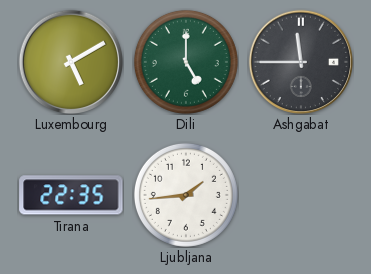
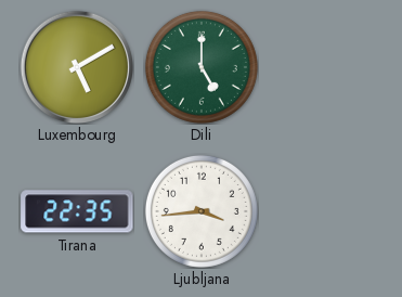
Ashgabat: 11:45 -> none (300, 61)
Ljubljana: 1:44 -> 3:44 (202, 211)
